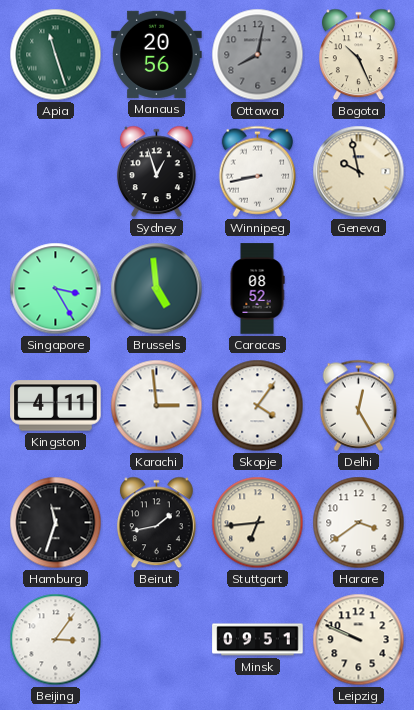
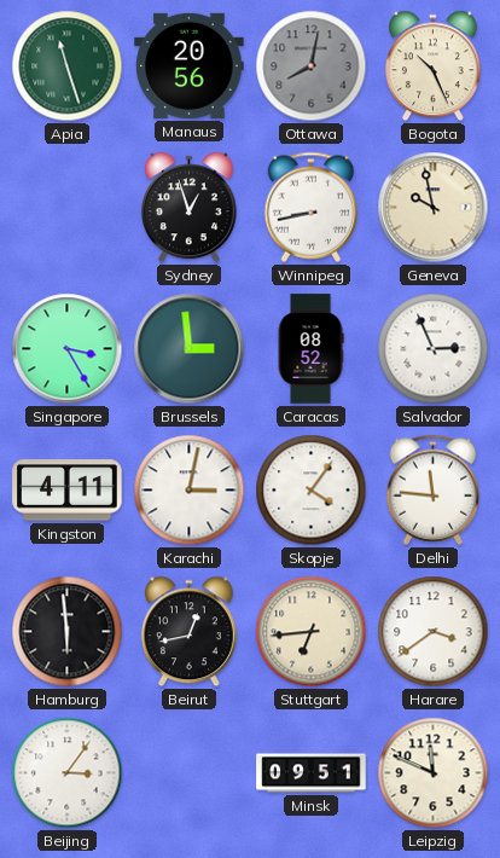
Brussels: 4:59 -> 2:59 (190, 349)
Salvador: none -> 2:56 (434, 349)
Karachi: 2:59 -> 3:02 (190, 491)
Delhi: 12:25 -> 11:46 (434, 489)
Hamburg: 11:33 -> 5:59 (68, 632)
Beirut: 1:43 -> 12:43 (190, 632)
Leipzig: 9:49 -> 11:49 (434, 773)
